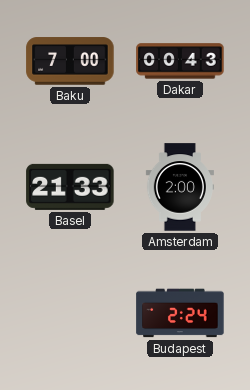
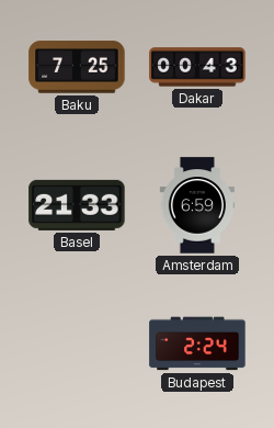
Baku: 7:00 -> 7:25 (77, 67)
Amsterdam: 2:00 -> 6:59 (196, 205)
